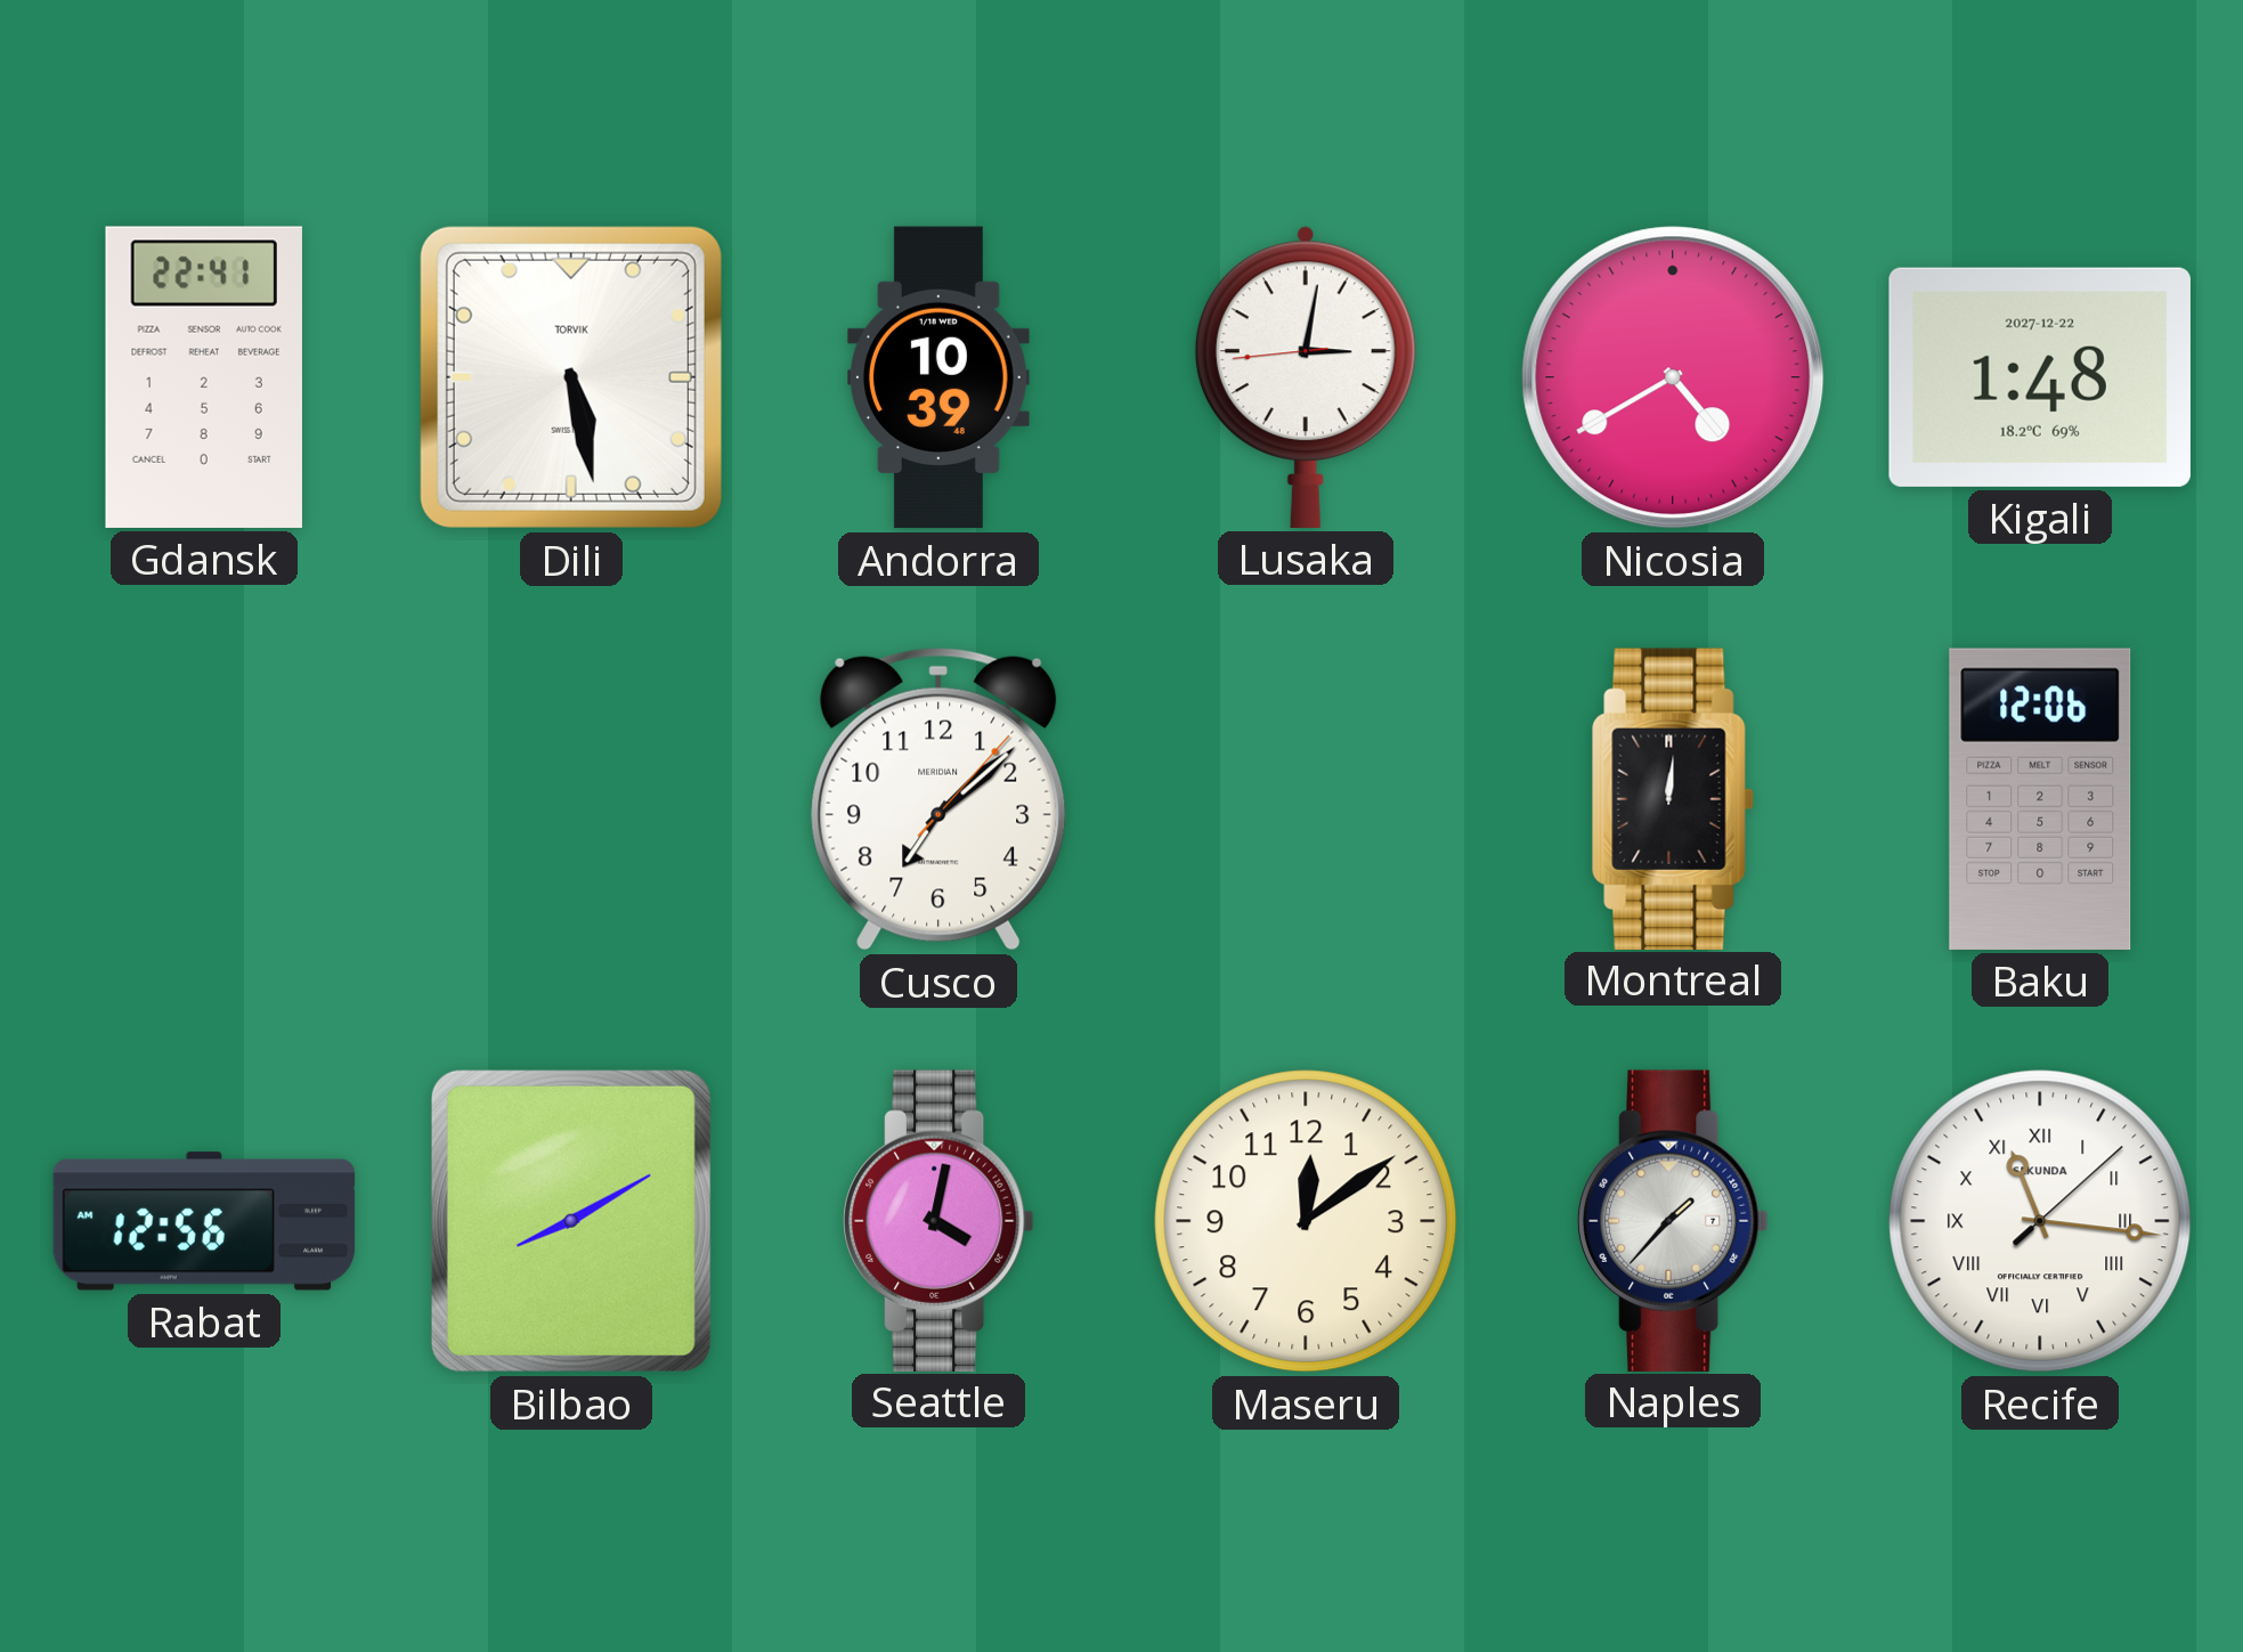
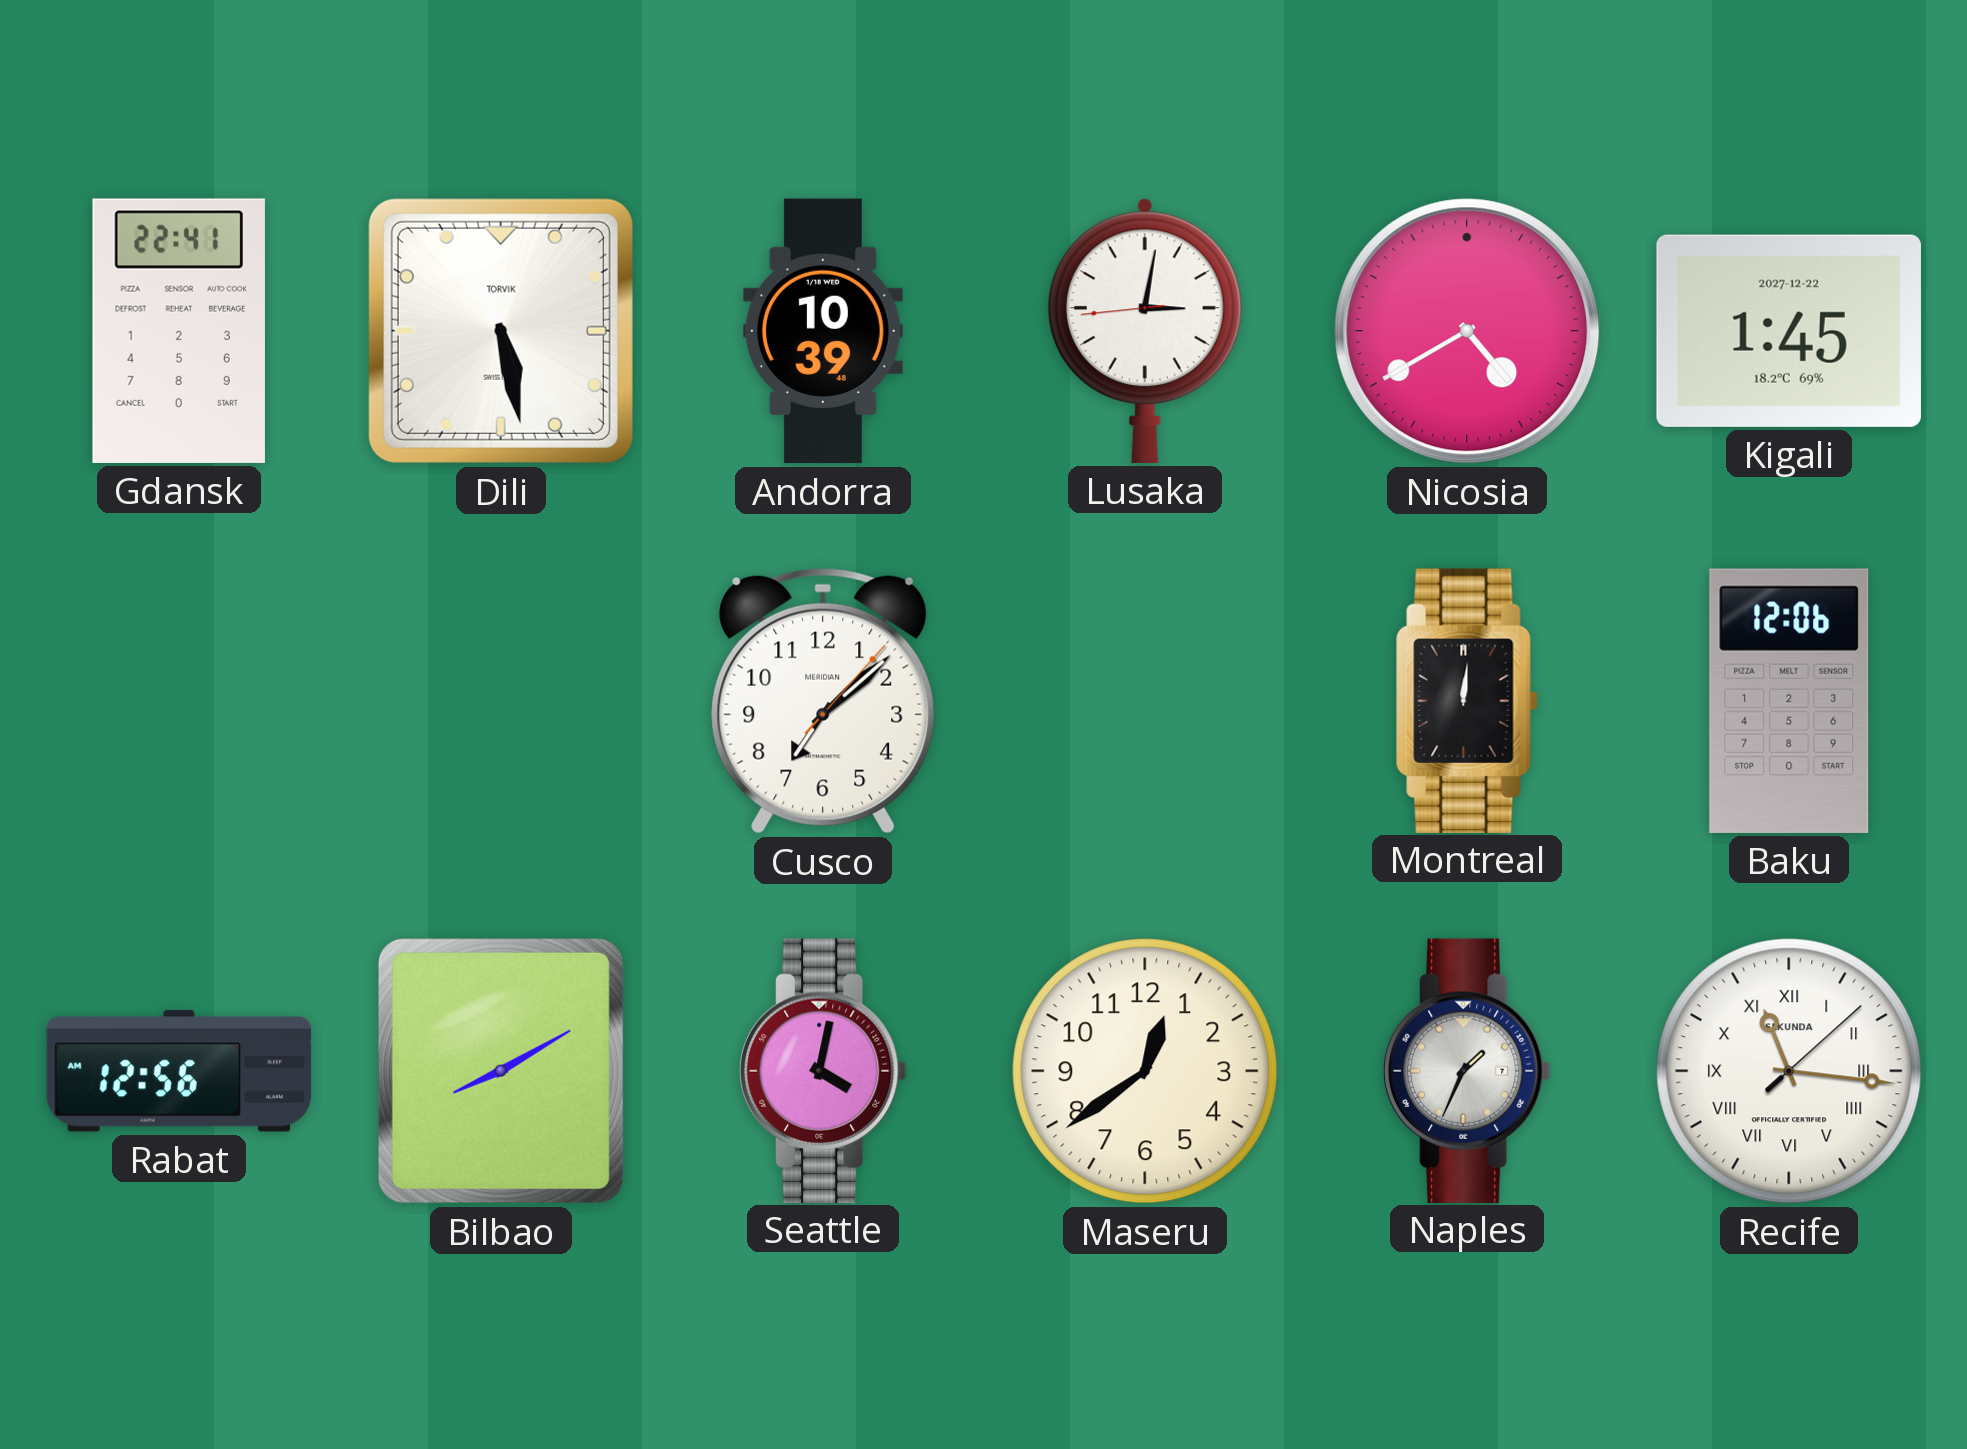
Kigali: 1:48 -> 1:45 (1789, 331)
Maseru: 12:09 -> 12:39 (1145, 1071)
Naples: 1:37 -> 1:34 (1467, 1070)
